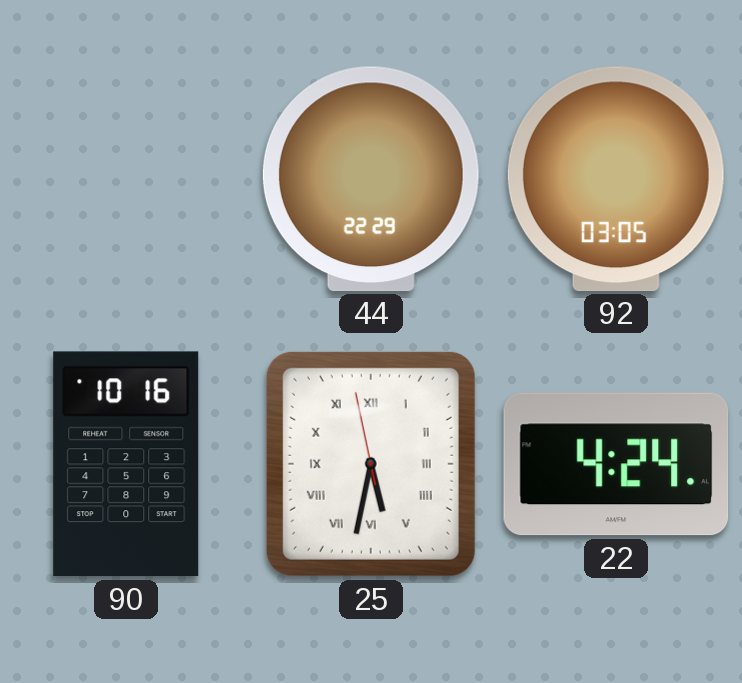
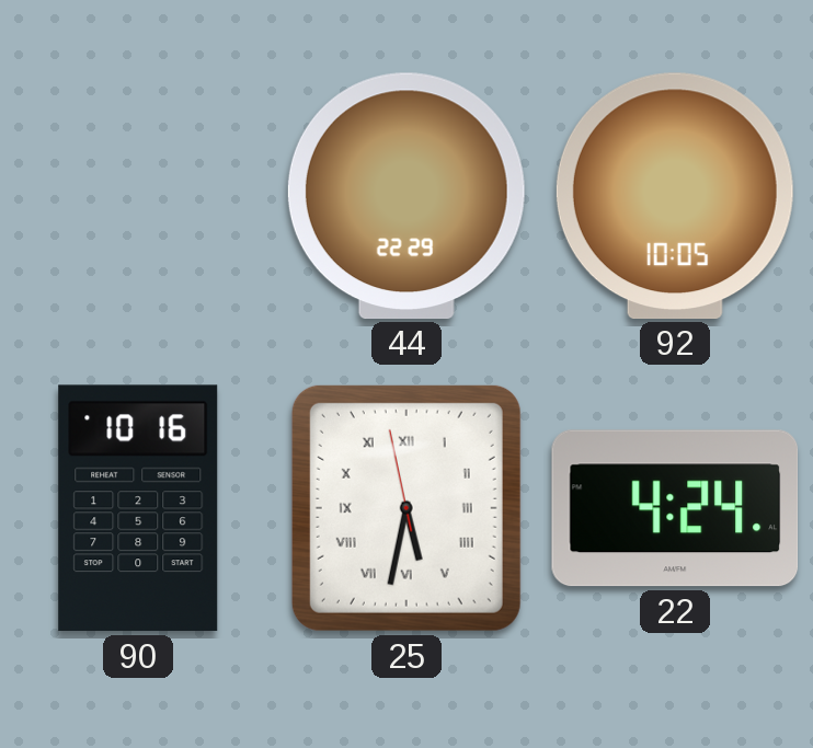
92: 03:05 -> 10:05 (675, 196)
